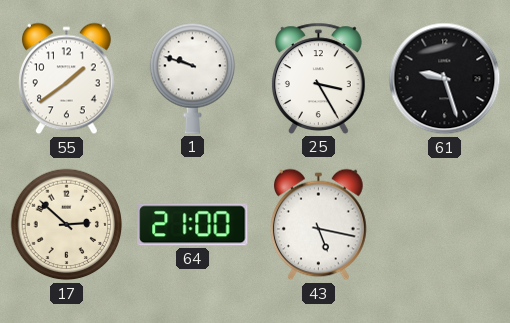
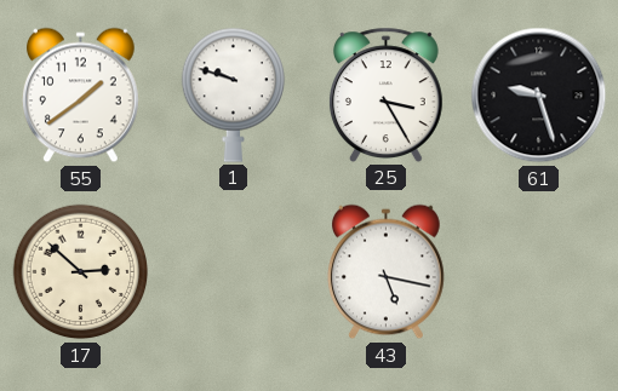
64: 21:00 -> none (193, 225)
